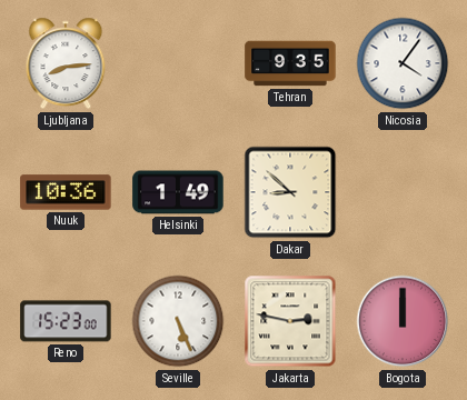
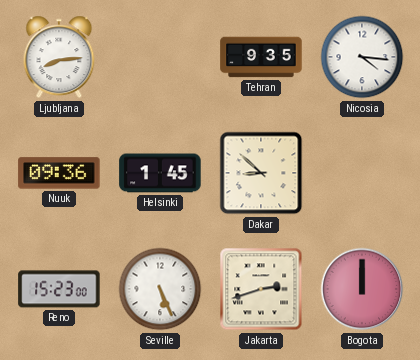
Nicosia: 4:06 -> 4:16 (362, 57)
Nuuk: 10:36 -> 09:36 (59, 173)
Helsinki: 1:49 -> 1:45 (160, 173)
Jakarta: 2:47 -> 2:42 (261, 289)
